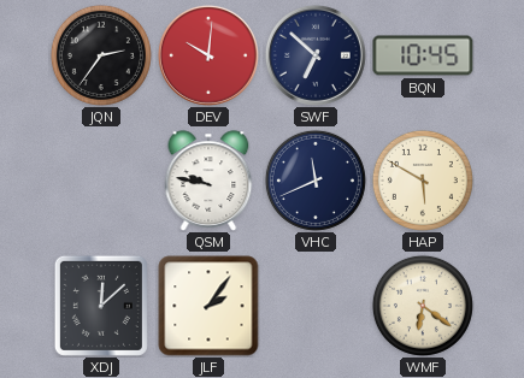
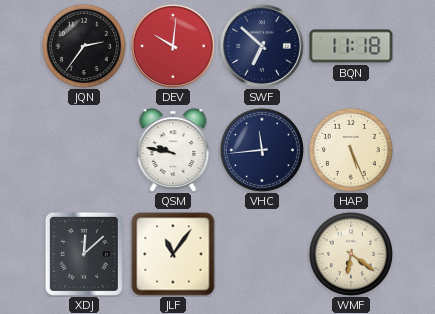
BQN: 10:45 -> 11:18 (351, 46)
VHC: 11:41 -> 11:44 (262, 150)
HAP: 5:50 -> 5:26 (351, 150)
JLF: 2:06 -> 11:06 (173, 254)
